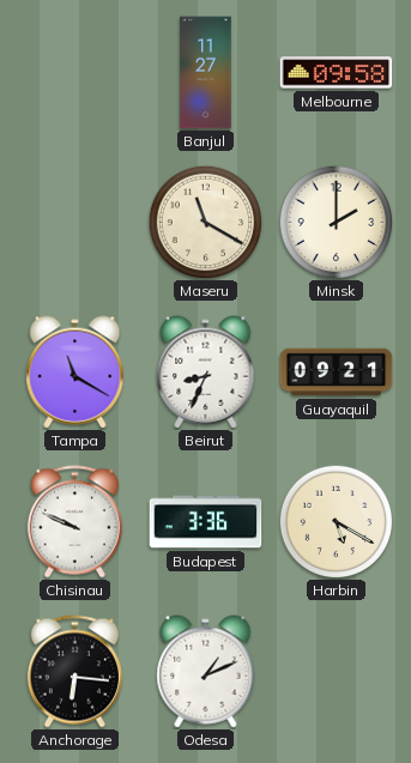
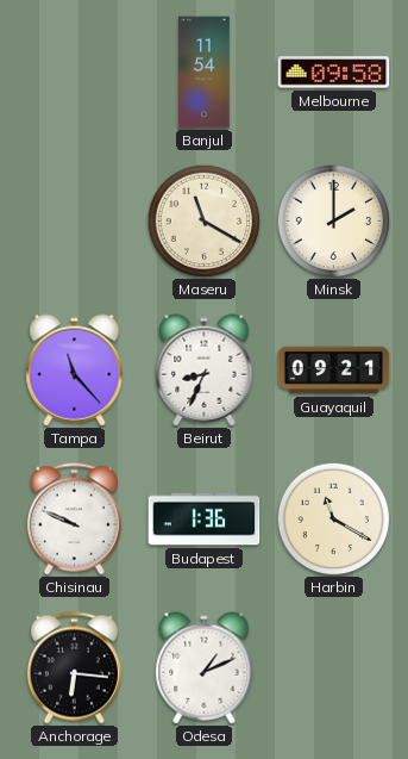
Banjul: 11:27 -> 11:54 (205, 73)
Tampa: 11:20 -> 11:23 (75, 371)
Budapest: 3:36 -> 1:36 (205, 520)
Harbin: 5:20 -> 11:20 (333, 518)
